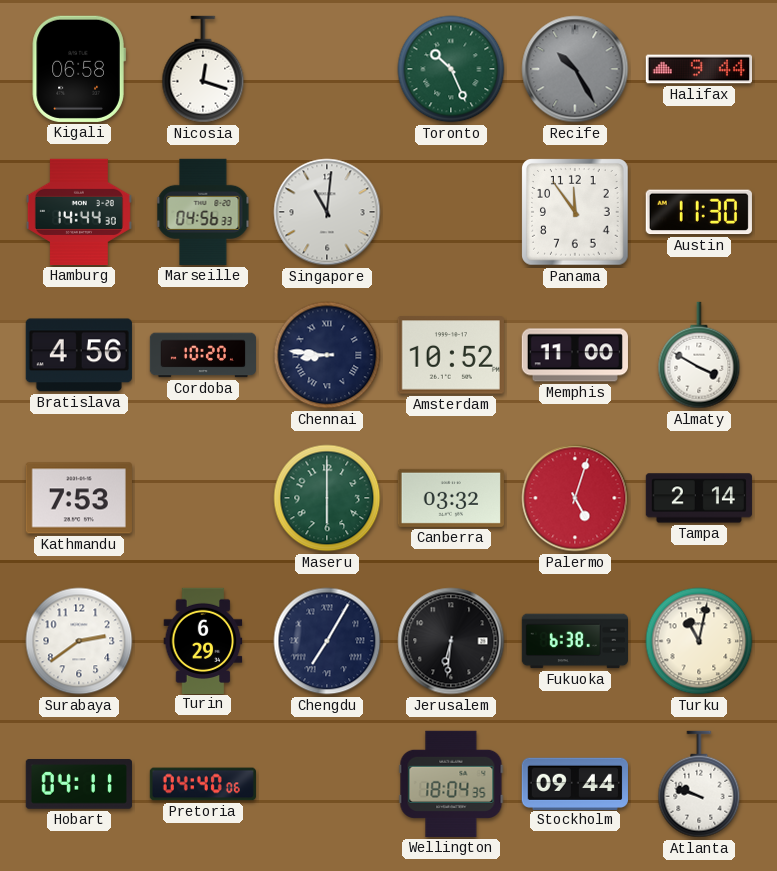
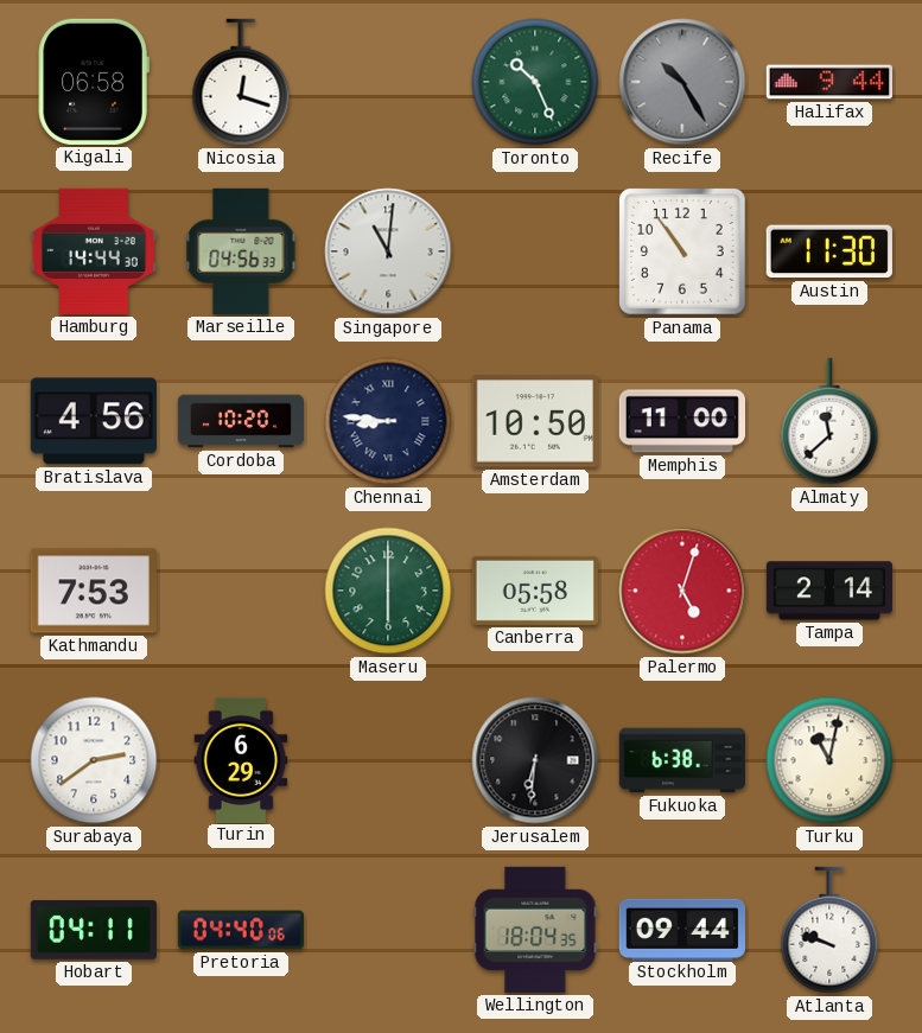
Panama: 11:54 -> 10:54 (682, 251)
Amsterdam: 10:52 -> 10:50 (535, 421)
Almaty: 3:50 -> 11:38 (829, 421)
Canberra: 03:32 -> 05:58 (535, 591)
Chengdu: 7:05 -> none (327, 641)
